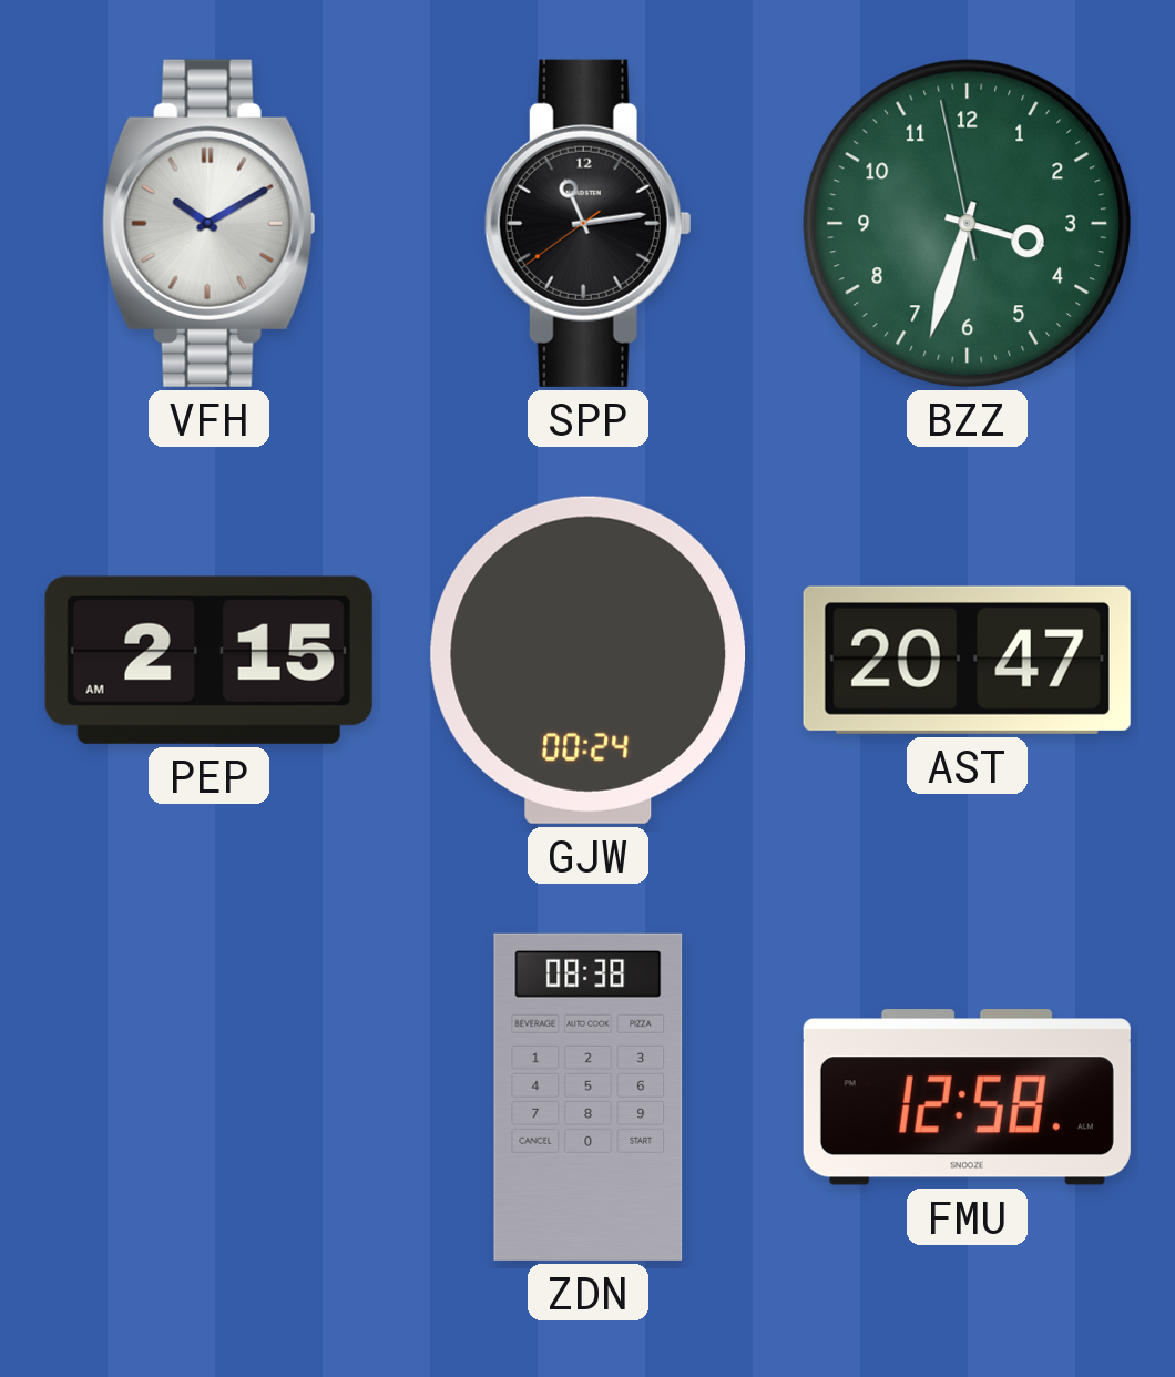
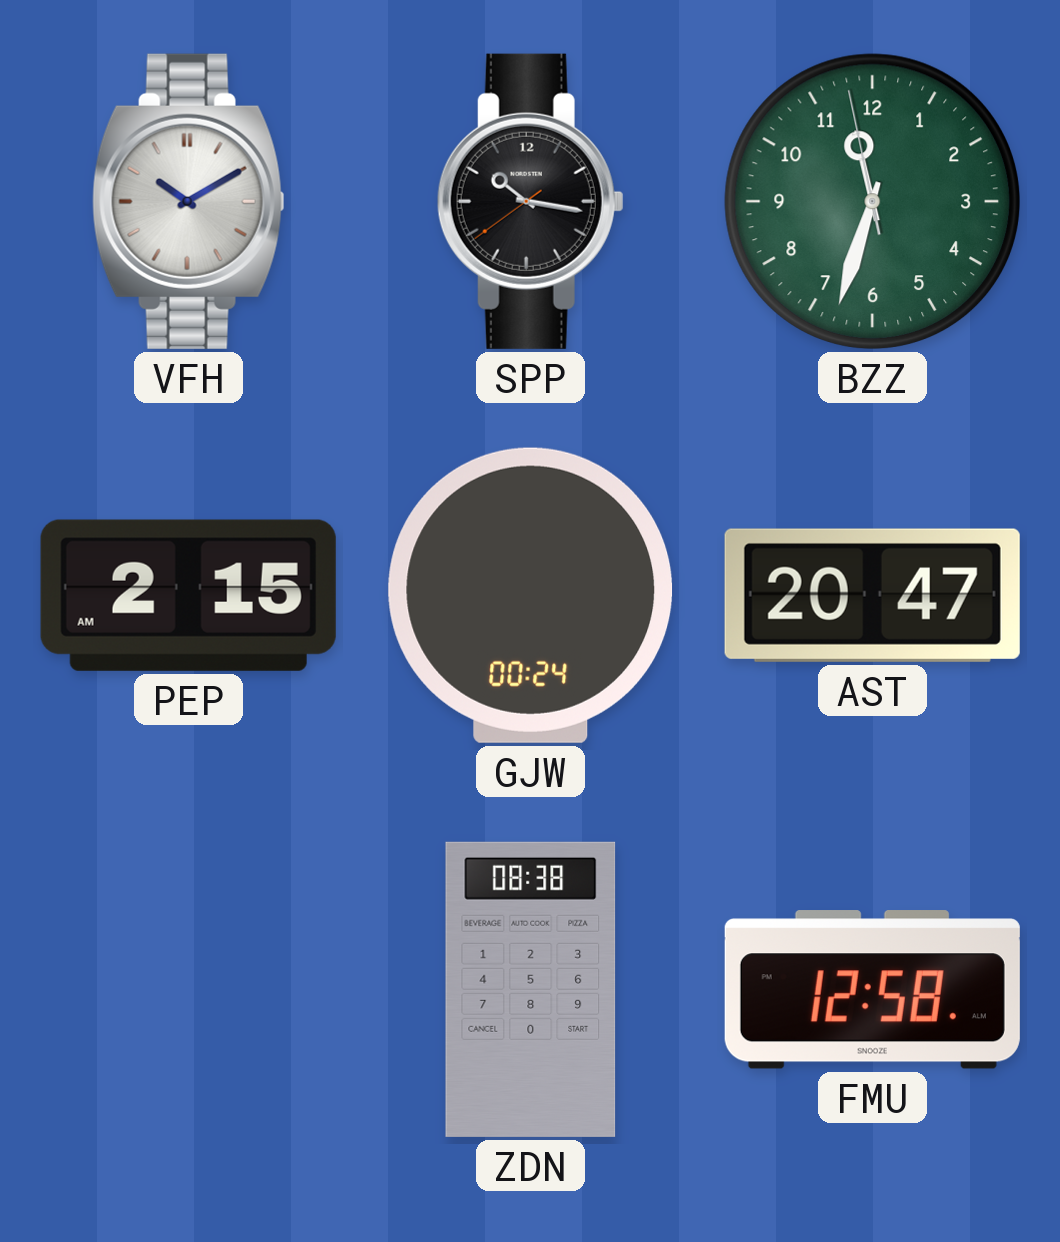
SPP: 11:13 -> 10:16 (530, 201)
BZZ: 3:32 -> 11:32 (872, 201)
